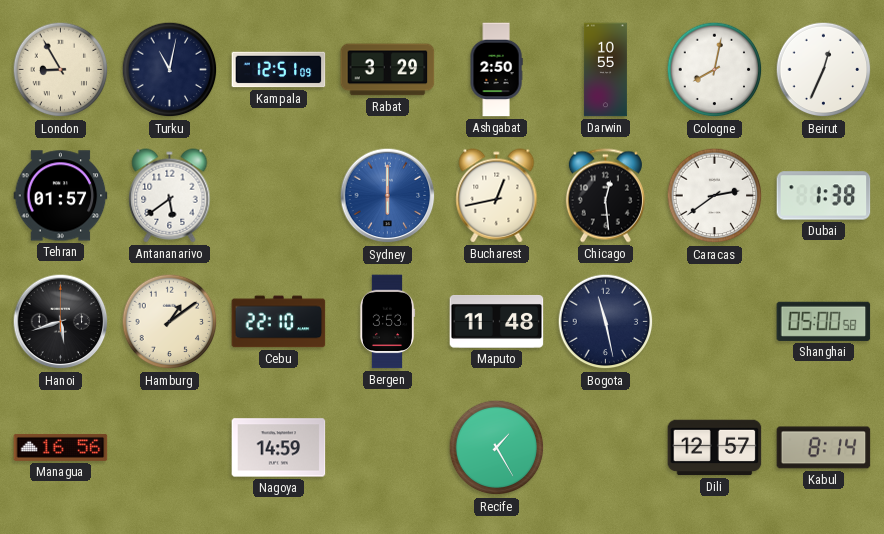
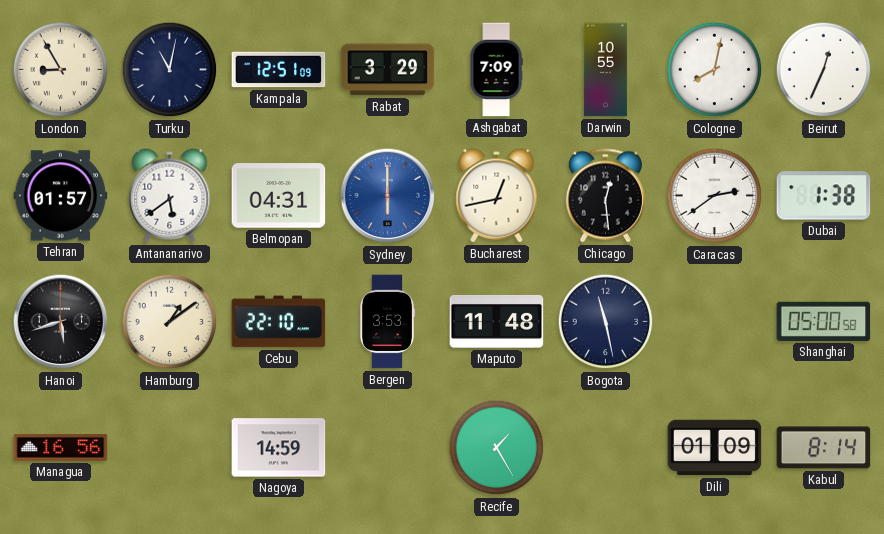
Ashgabat: 2:50 -> 7:09 (496, 70)
Belmopan: none -> 04:31 (279, 196)
Dili: 12:57 -> 01:09 (715, 448)
